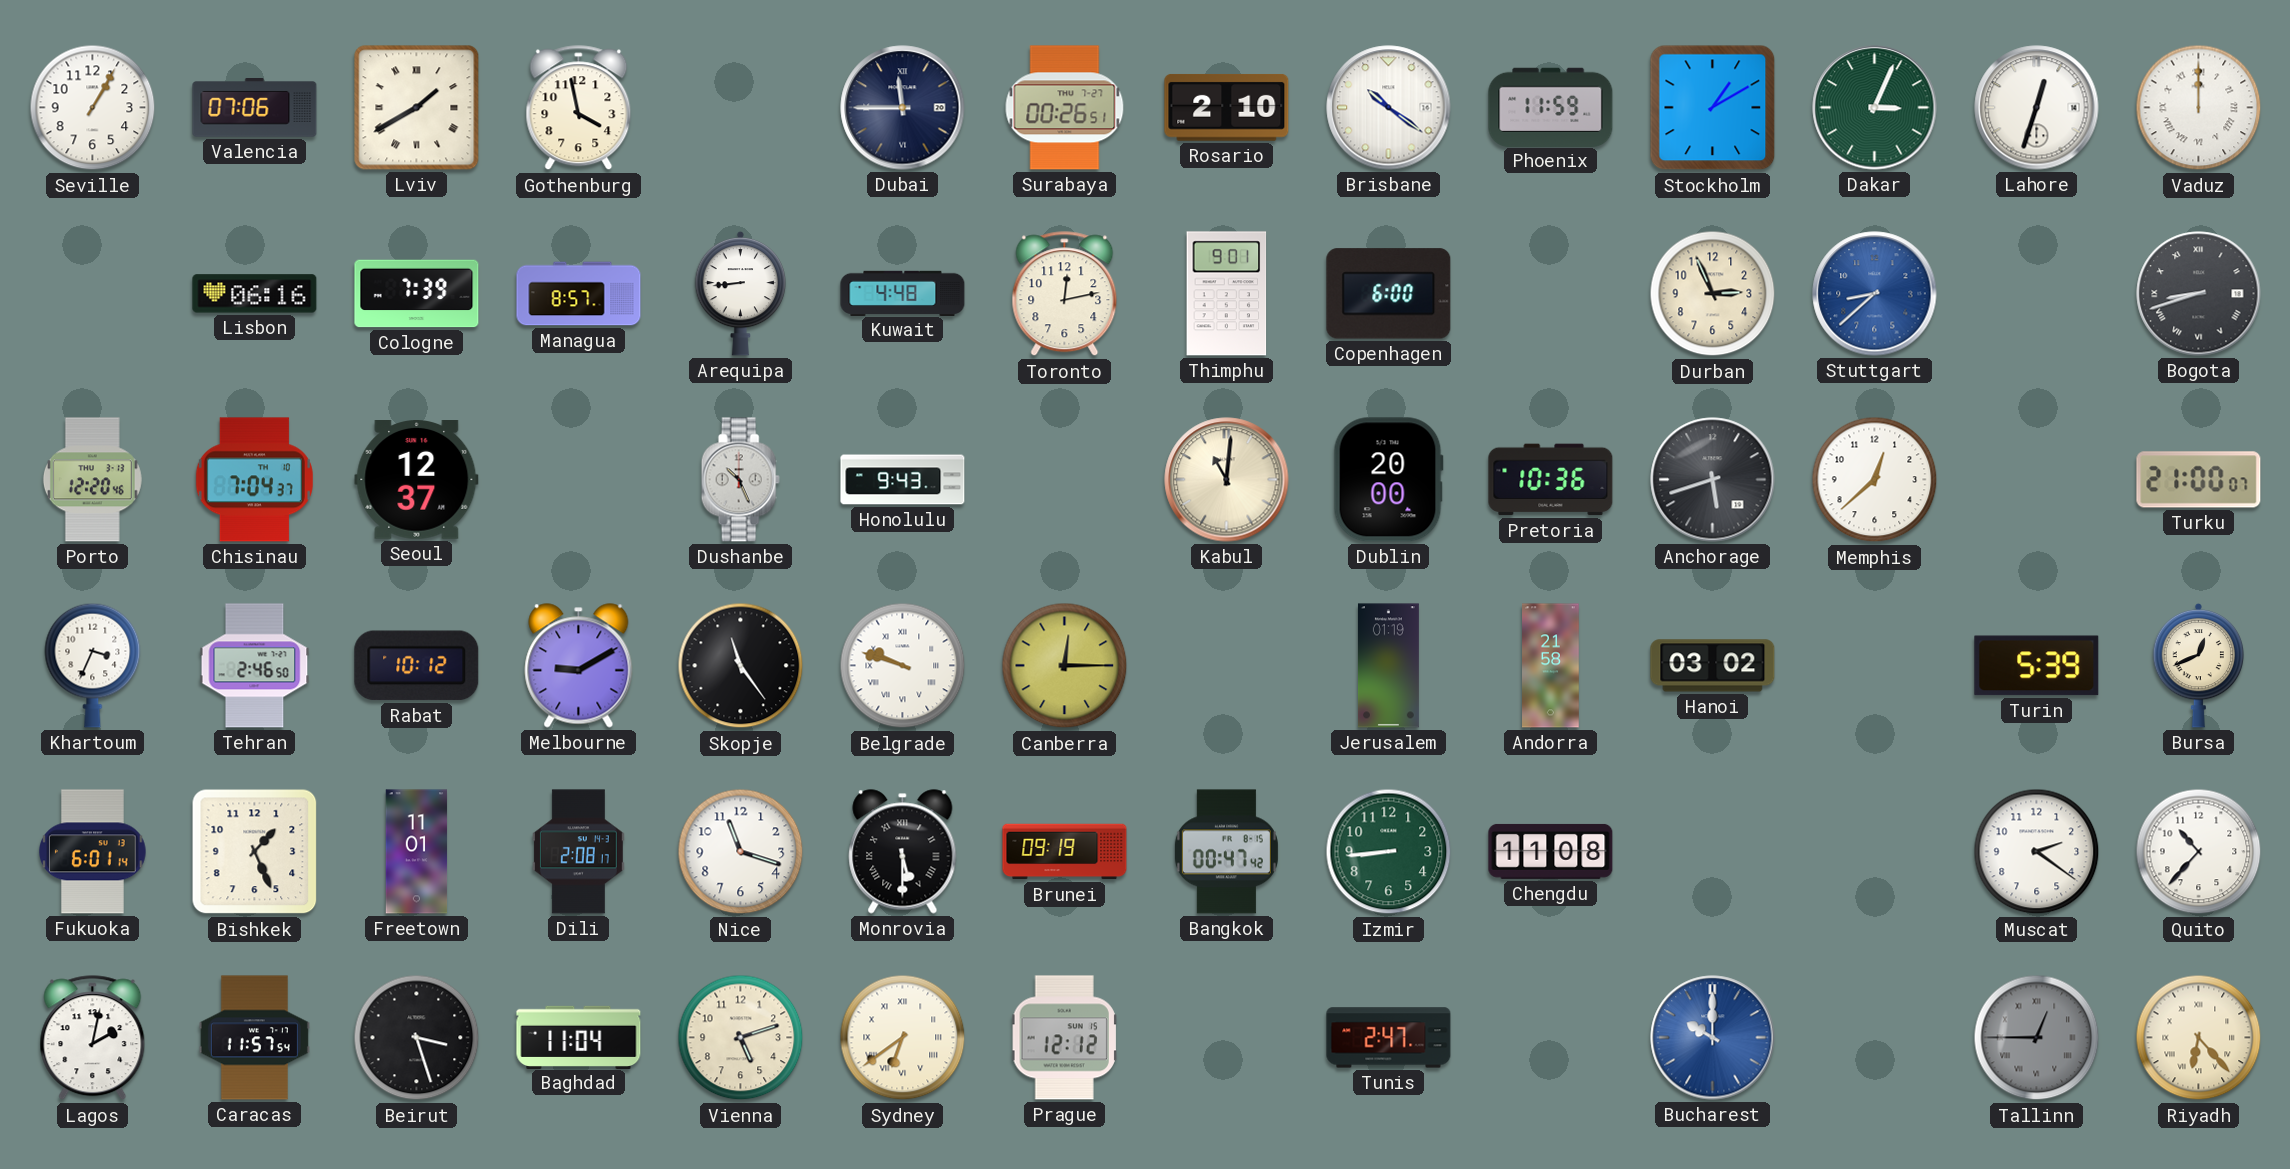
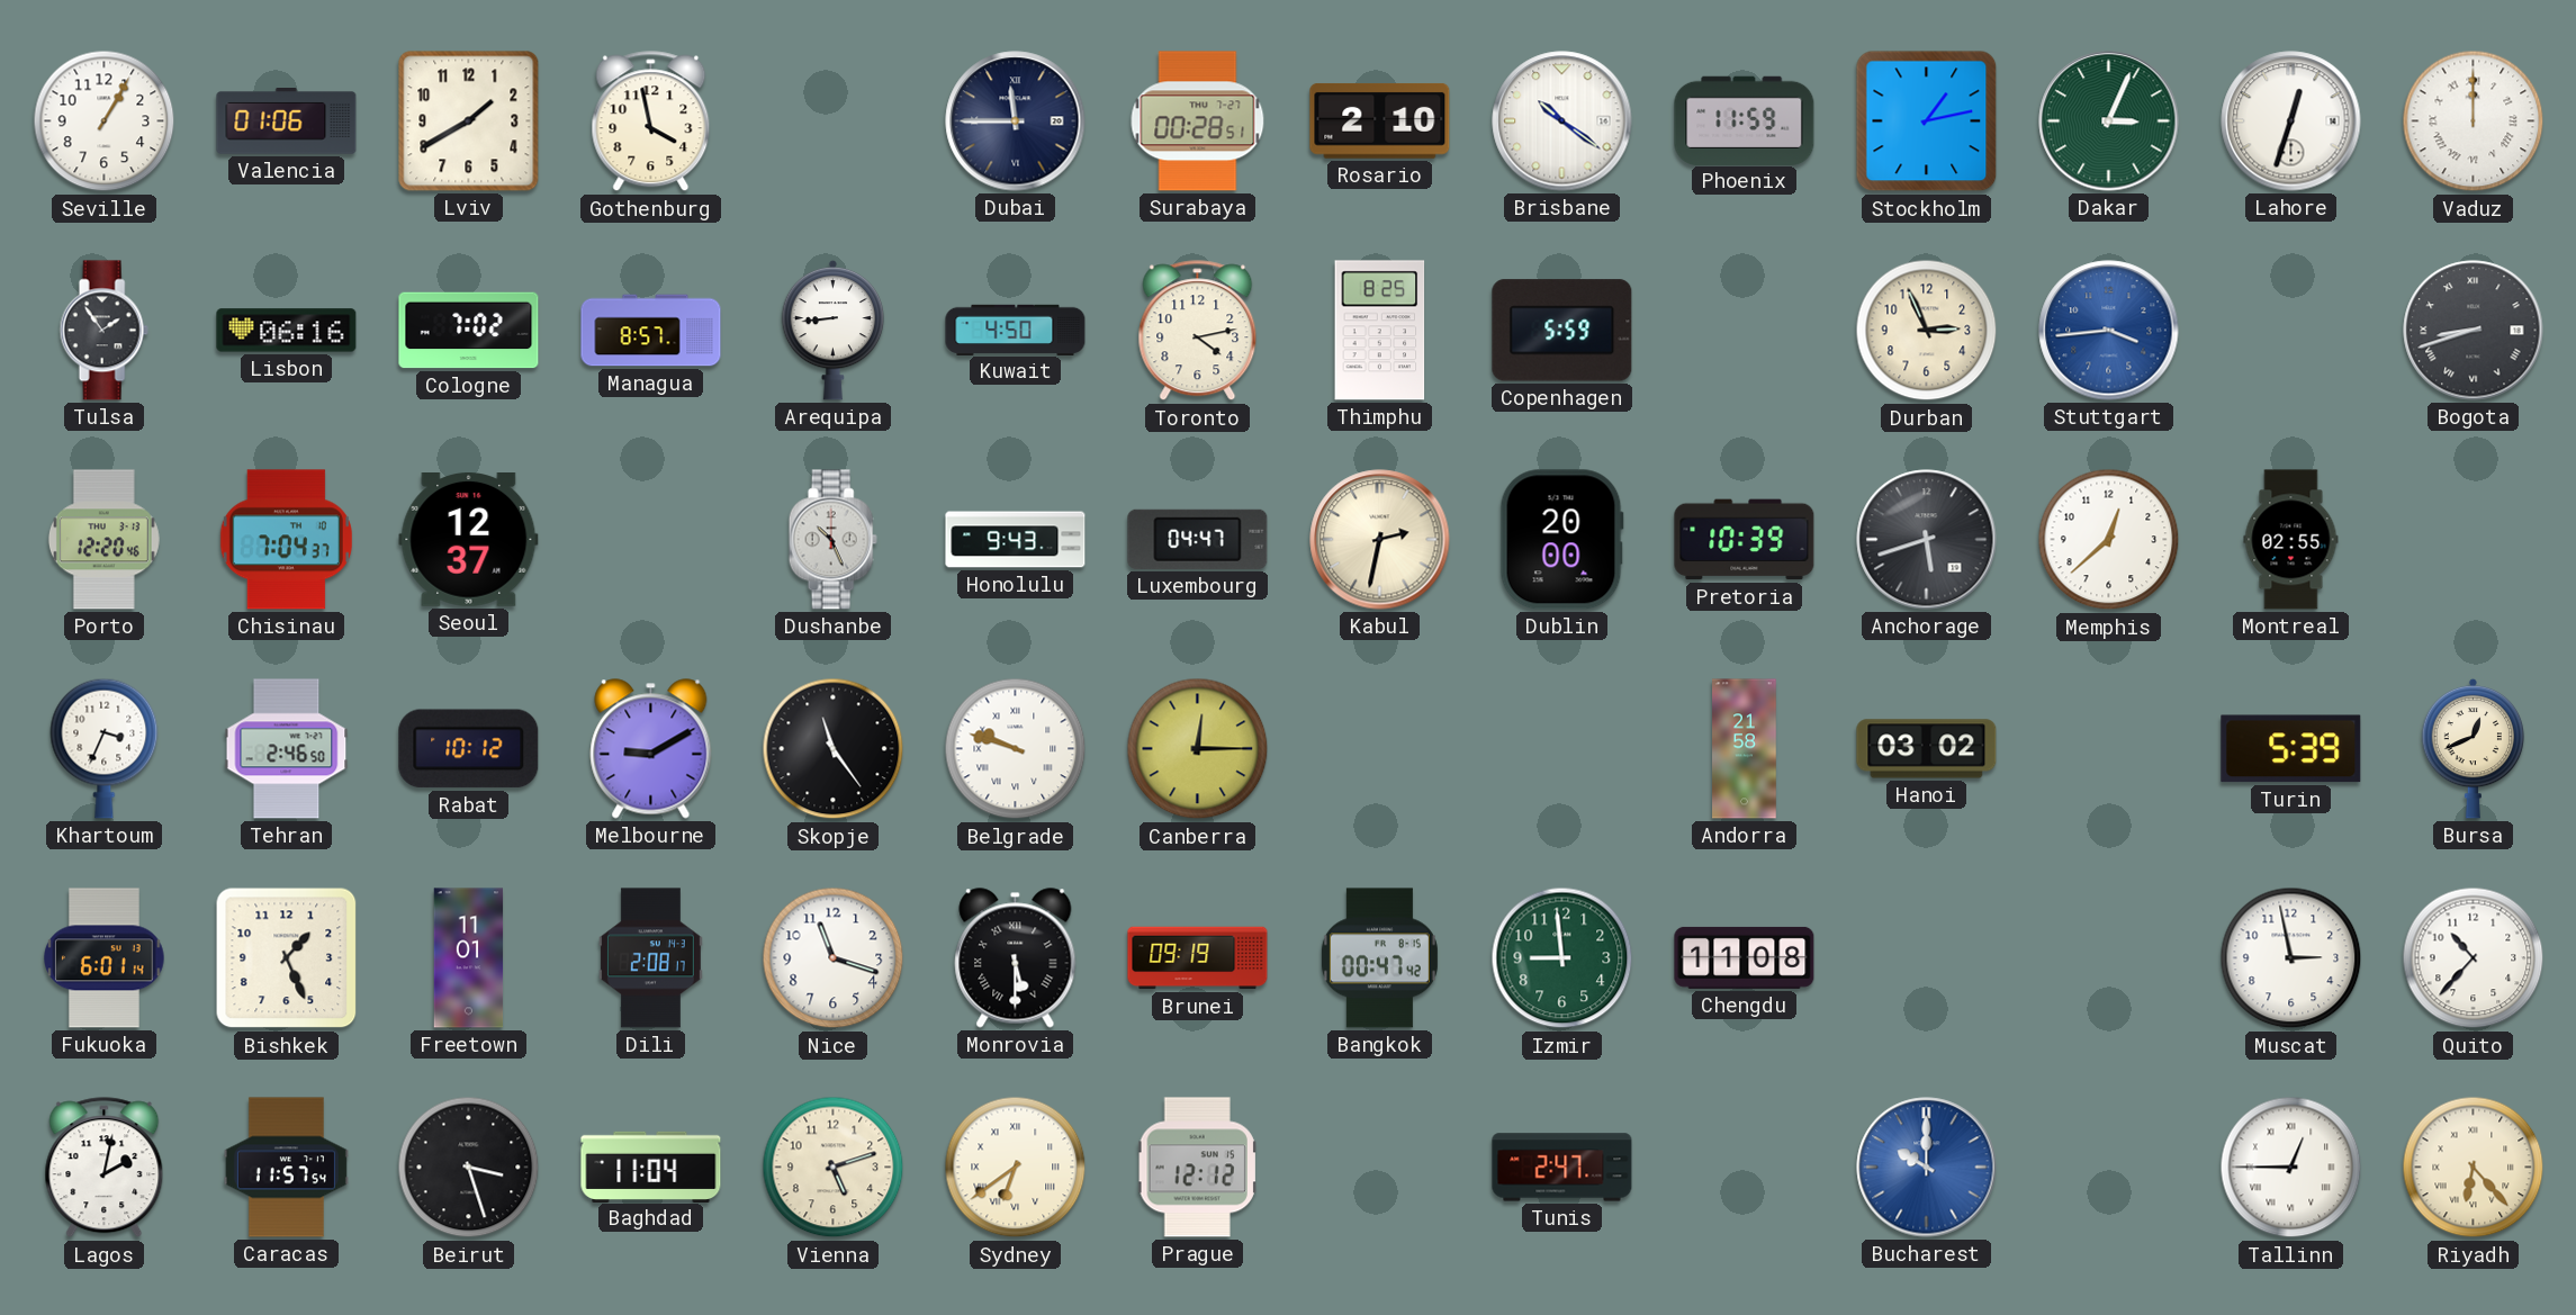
Valencia: 07:06 -> 01:06 (287, 121)
Lviv numerals: Roman -> Arabic (469, 121)
Surabaya: 00:26 -> 00:28 (1198, 121)
Stockholm: 1:10 -> 1:13 (1927, 121)
Tulsa: none -> 1:54 (103, 331)
Cologne: 7:39 -> 7:02 (469, 331)
Kuwait: 4:48 -> 4:50 (1016, 330)
Toronto: 12:13 -> 4:13 (1198, 331)
Thimphu: 9:01 -> 8:25 (1380, 331)
Copenhagen: 6:00 -> 5:59 (1562, 331)
Stuttgart: 8:38 -> 3:44 (2109, 331)
Luxembourg: none -> 04:47 (1198, 539)
Kabul: 11:01 -> 2:32 (1380, 540)
Pretoria: 10:36 -> 10:39 (1745, 540)
Montreal: none -> 02:55 (2291, 540)
Turku: 21:00 -> none (2199, 480)
Jerusalem: 01:19 -> none (1388, 666)
Izmir: 8:44 -> 8:59 (1562, 958)
Muscat: 2:21 -> 2:58 (2291, 958)
Tallinn dial: grey -> white (2291, 1168)
